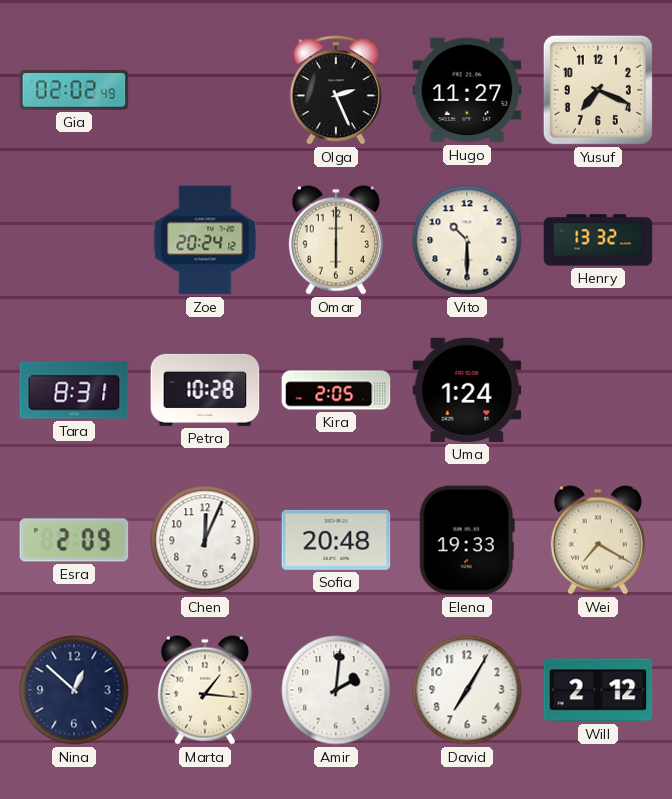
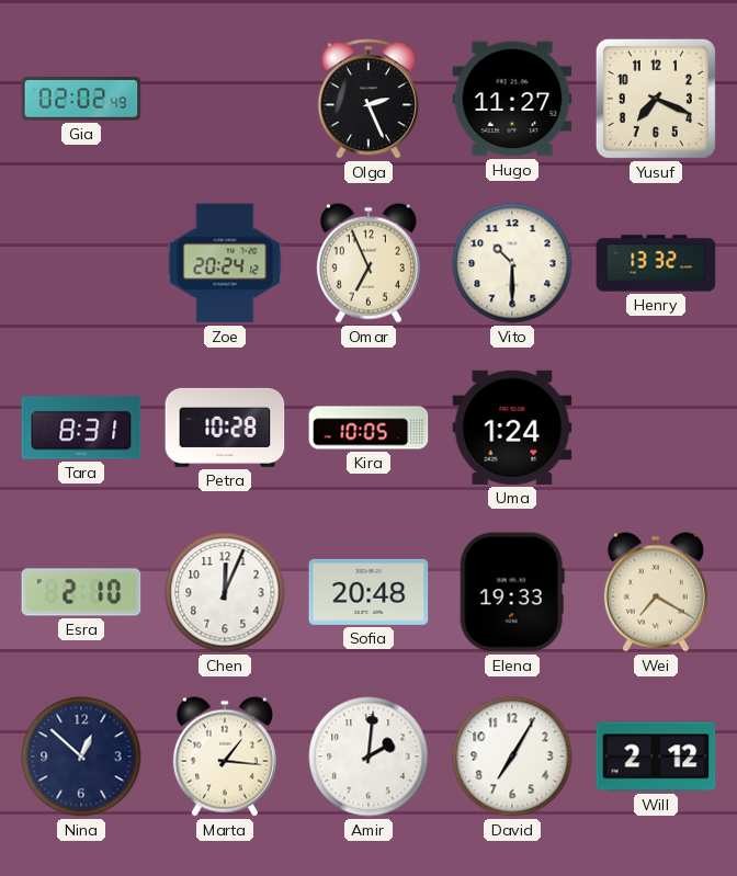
Omar: 6:00 -> 6:56 (368, 263)
Kira: 2:05 -> 10:05 (368, 428)
Esra: 2:09 -> 2:10 (81, 592)
